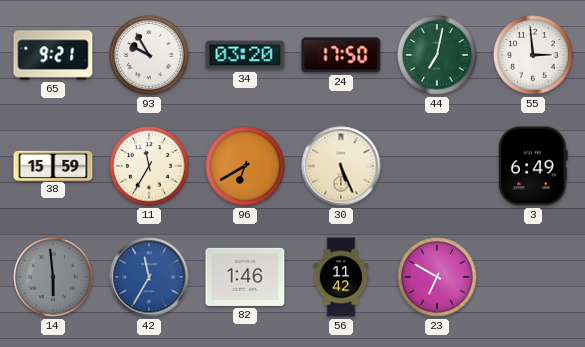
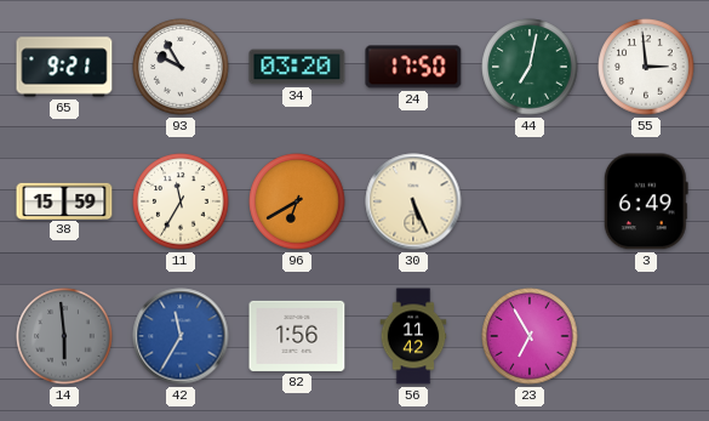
82: 1:46 -> 1:56 (297, 336)
23: 6:50 -> 6:55 (530, 336)
